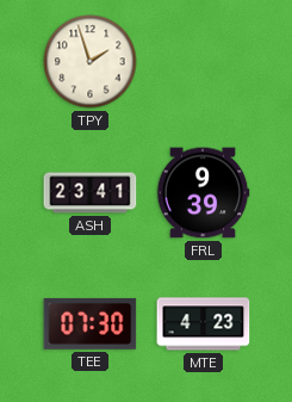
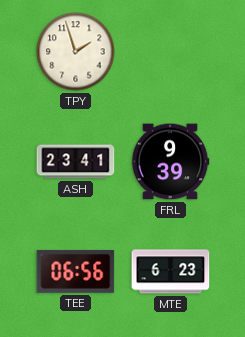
TEE: 07:30 -> 06:56 (76, 271)
MTE: 4:23 -> 6:23 (171, 272)
